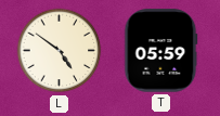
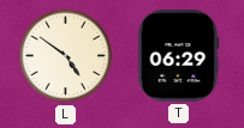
T: 05:59 -> 06:29 (178, 56)
